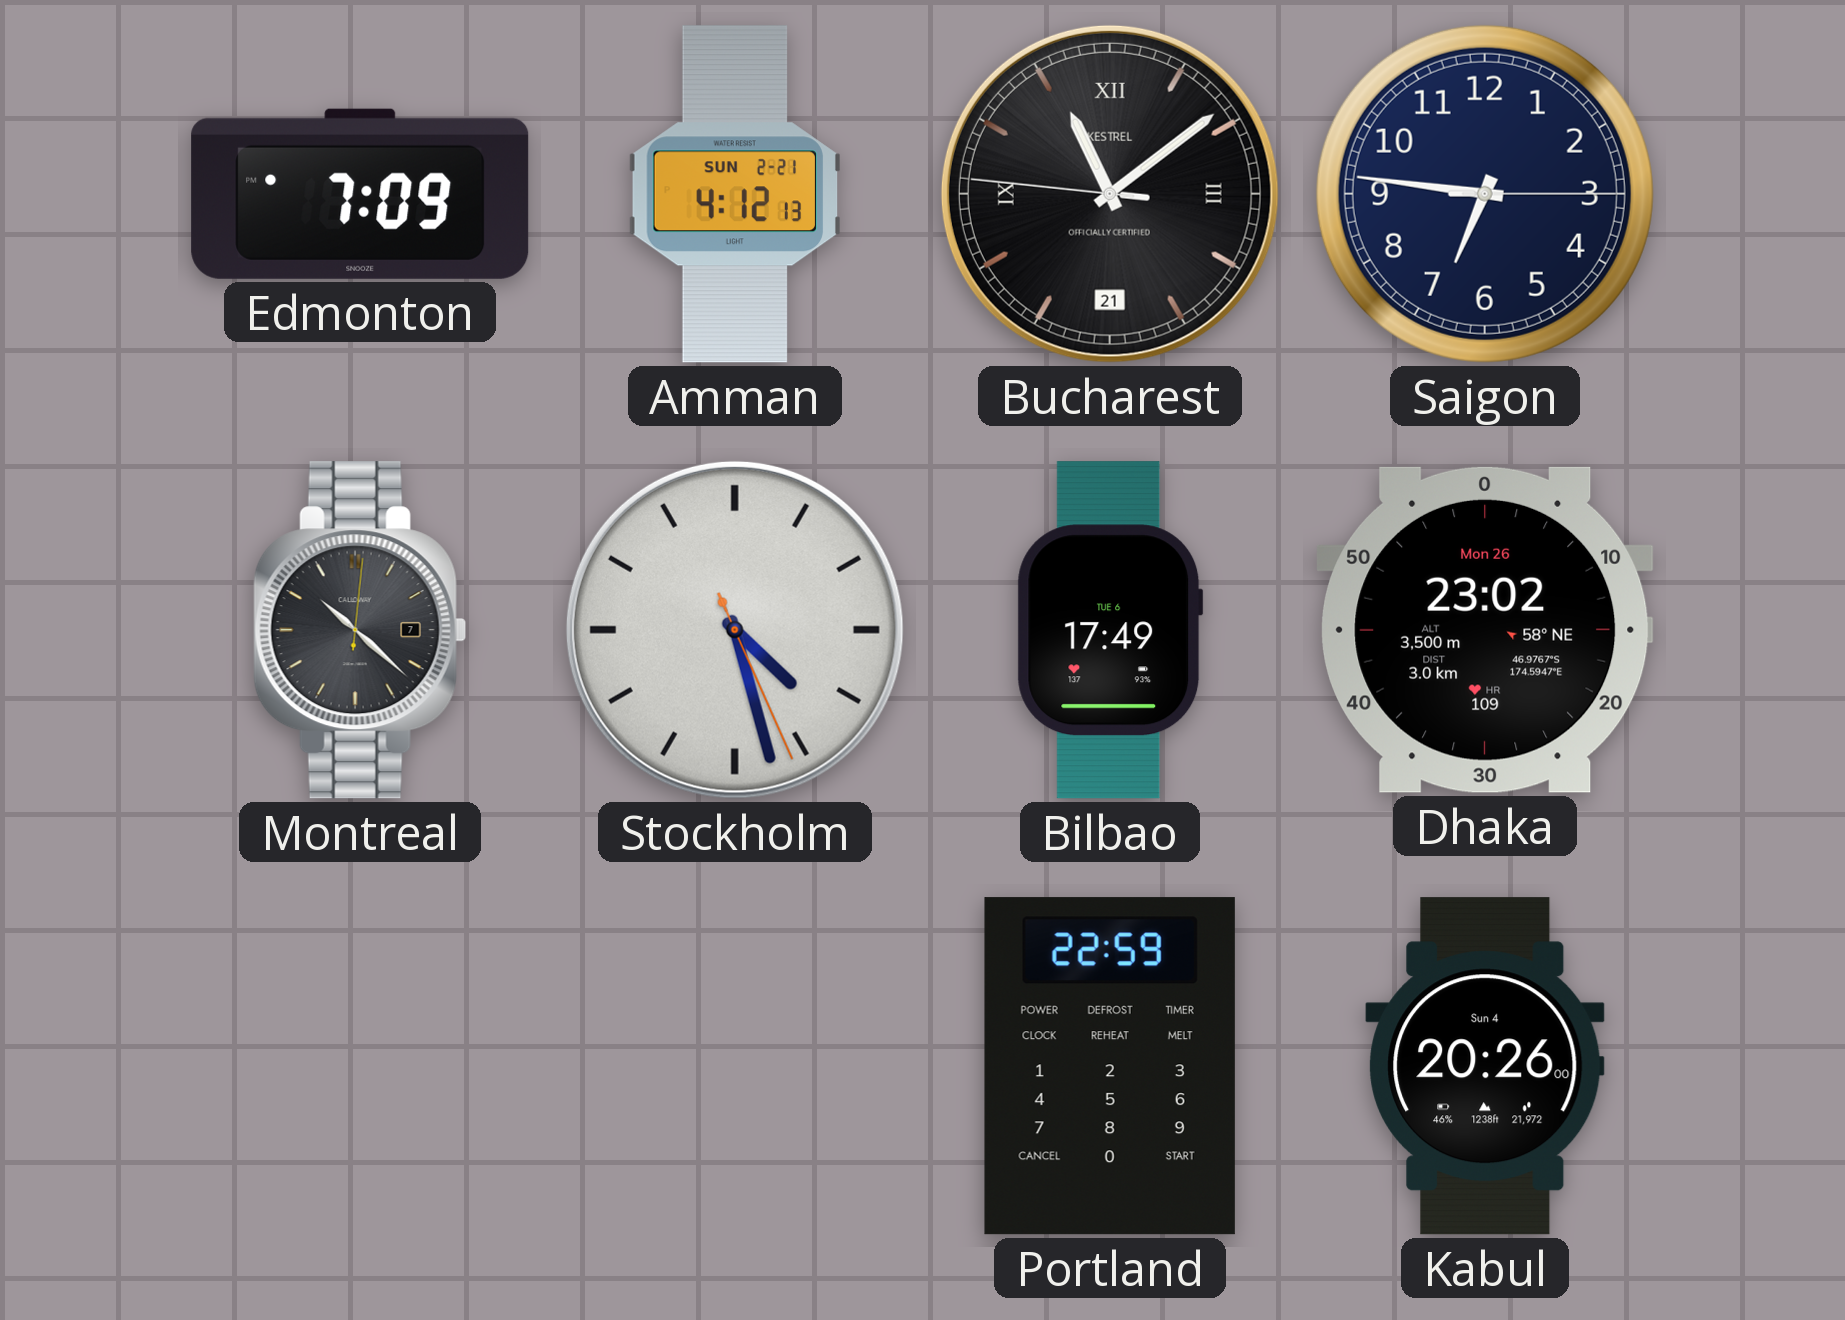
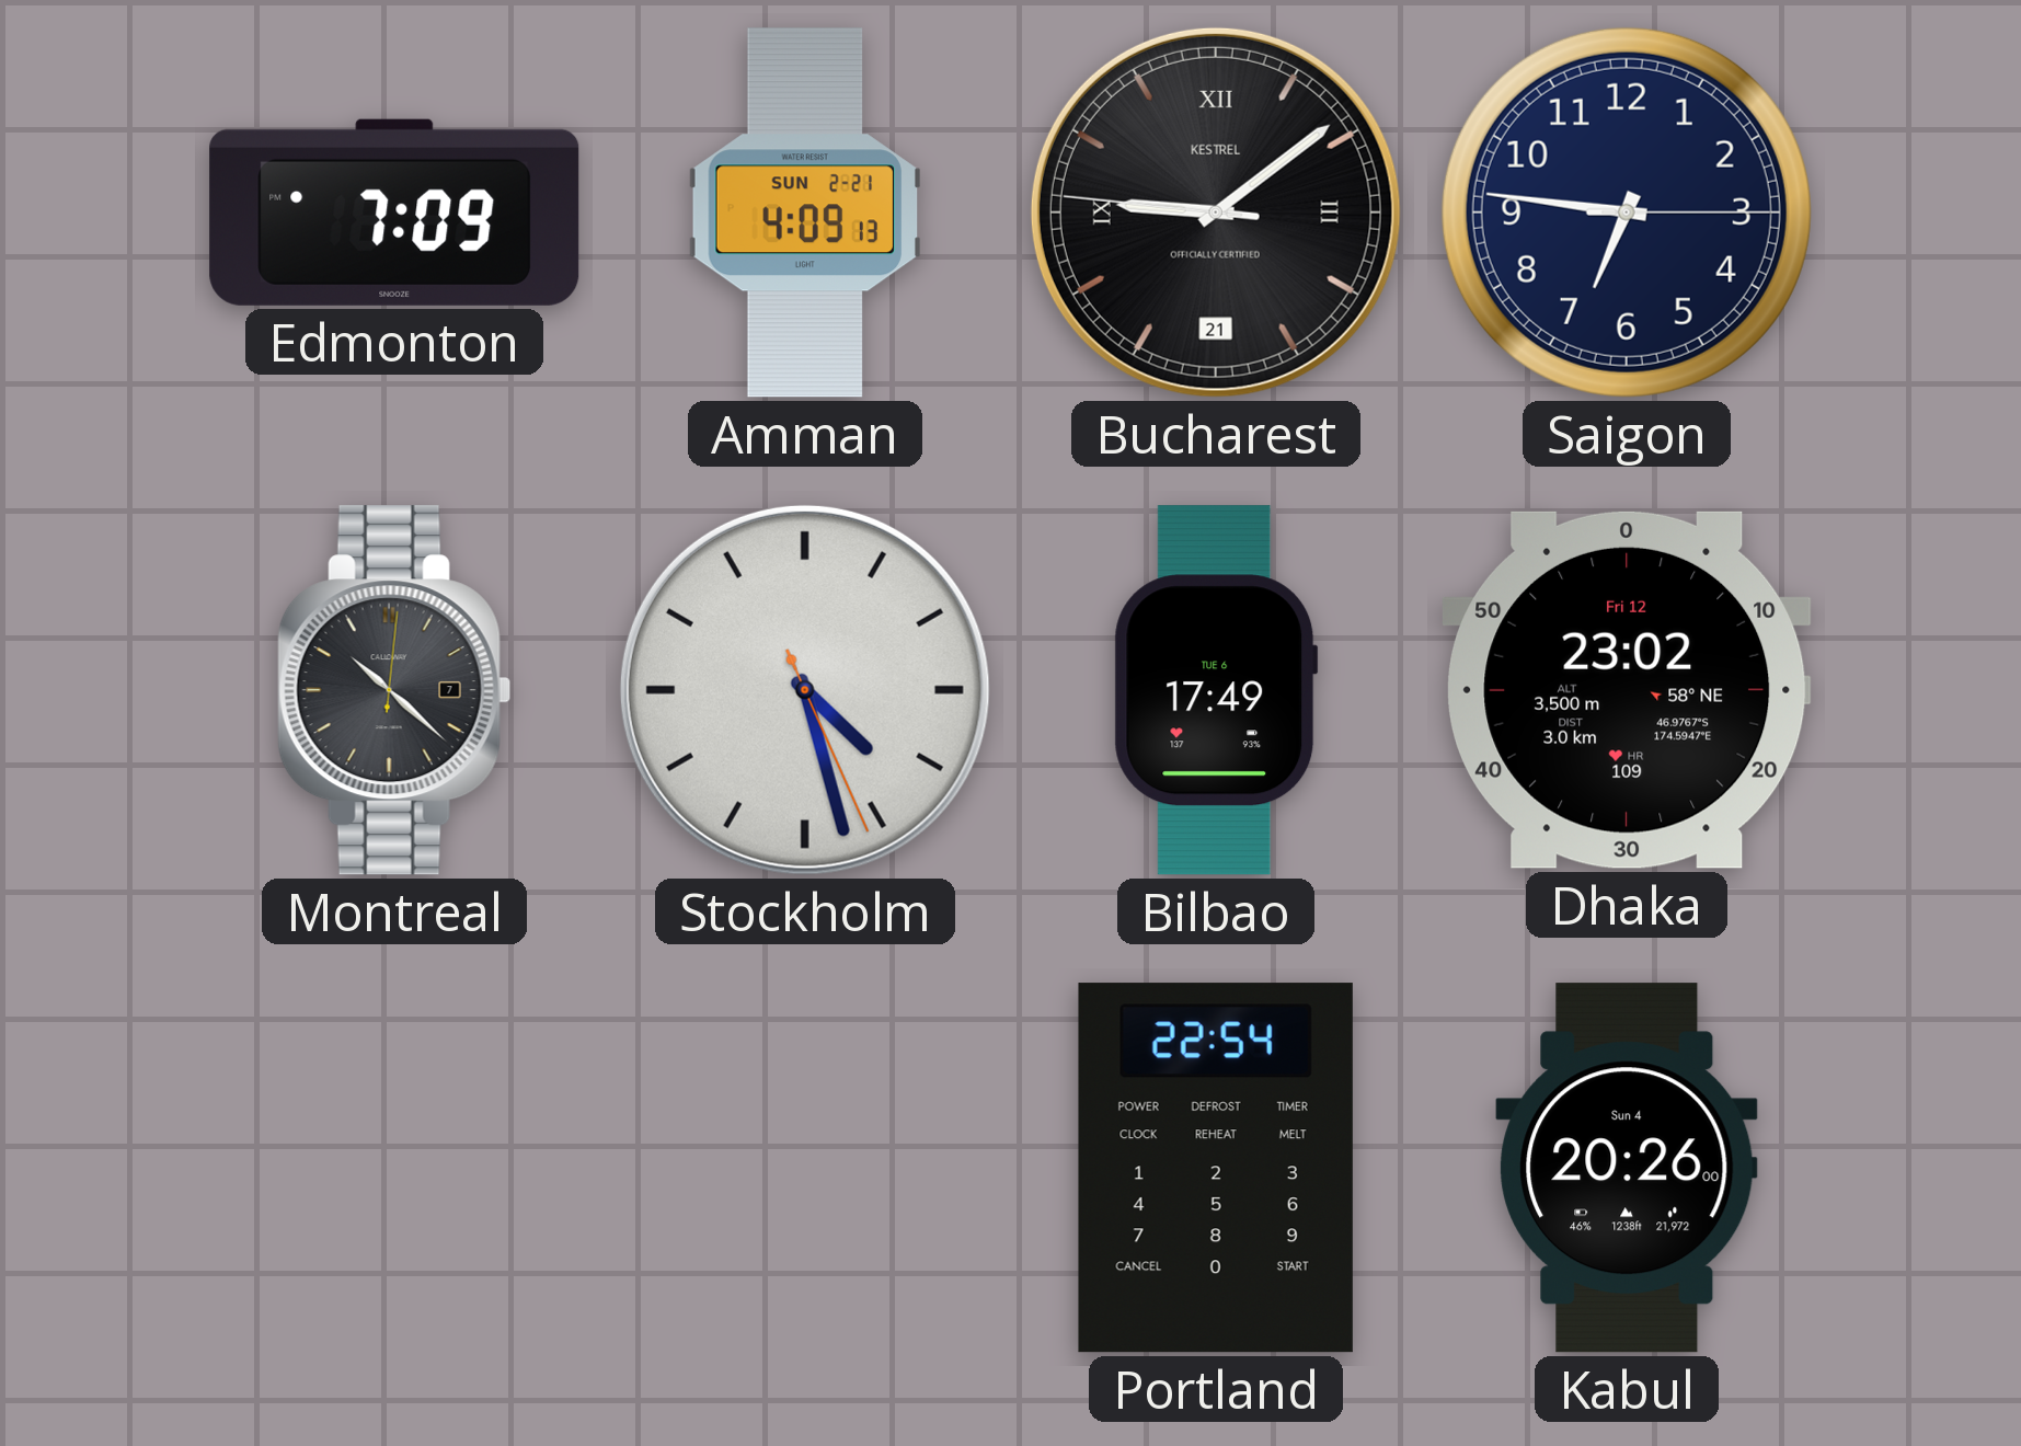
Amman: 4:12 -> 4:09 (805, 213)
Bucharest: 11:08 -> 9:08 (1216, 213)
Dhaka date: Mon 26 -> Fri 12 (1627, 690)
Portland: 22:59 -> 22:54 (1216, 1168)
